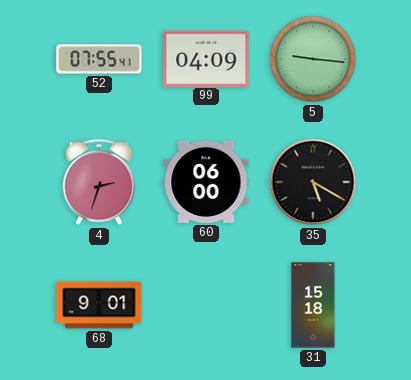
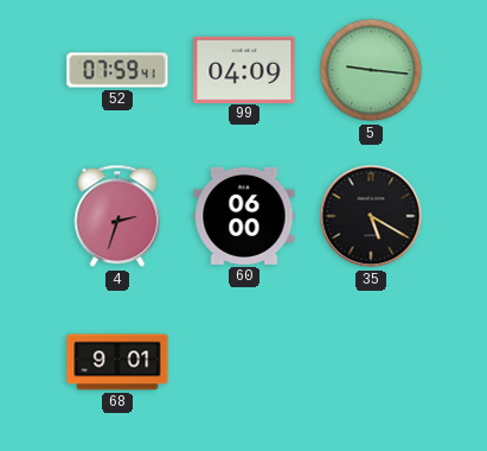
52: 07:55 -> 07:59 (117, 70)
31: 15:18 -> none (313, 305)
